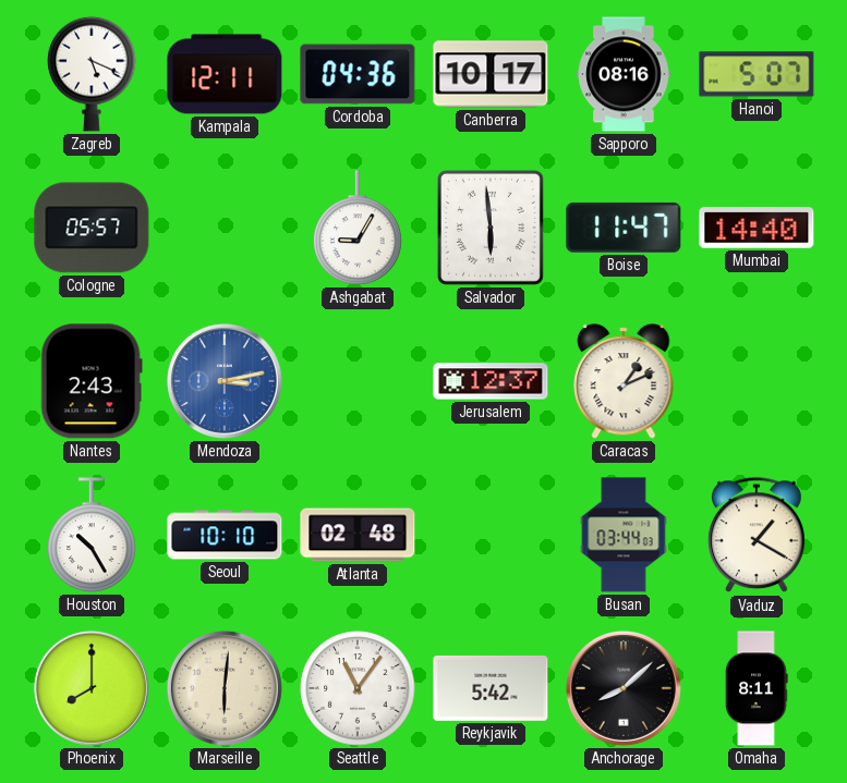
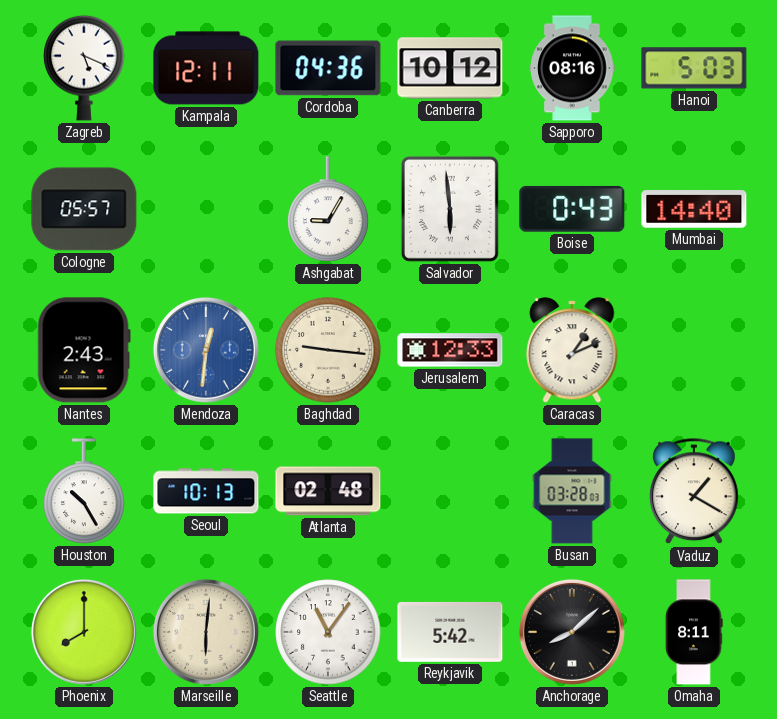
Canberra: 10:17 -> 10:12 (450, 68)
Hanoi: 5:07 -> 5:03 (694, 68)
Boise: 11:47 -> 0:43 (572, 209)
Mendoza: 3:13 -> 12:31 (206, 350)
Baghdad: none -> 9:16 (328, 350)
Jerusalem: 12:37 -> 12:33 (450, 350)
Seoul: 10:10 -> 10:13 (206, 491)
Busan: 03:44 -> 03:28 (572, 491)
